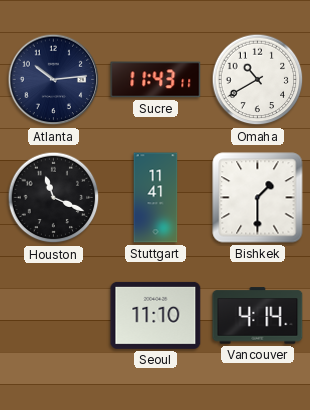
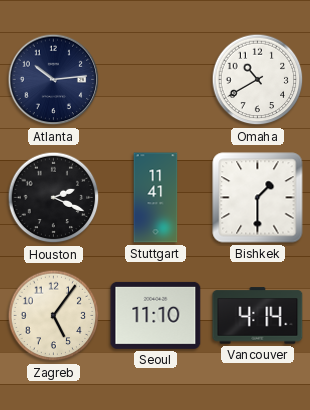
Sucre: 11:43 -> none (156, 80)
Houston: 11:19 -> 2:19 (54, 198)
Zagreb: none -> 5:06 (54, 316)
